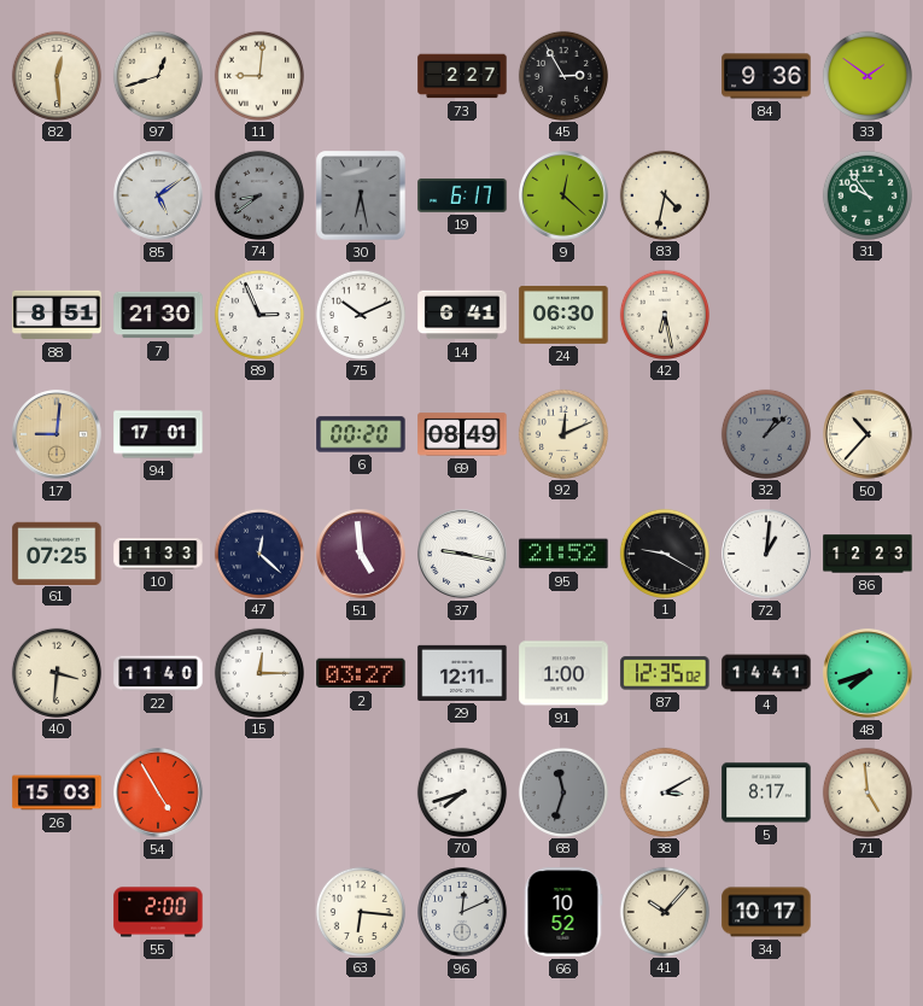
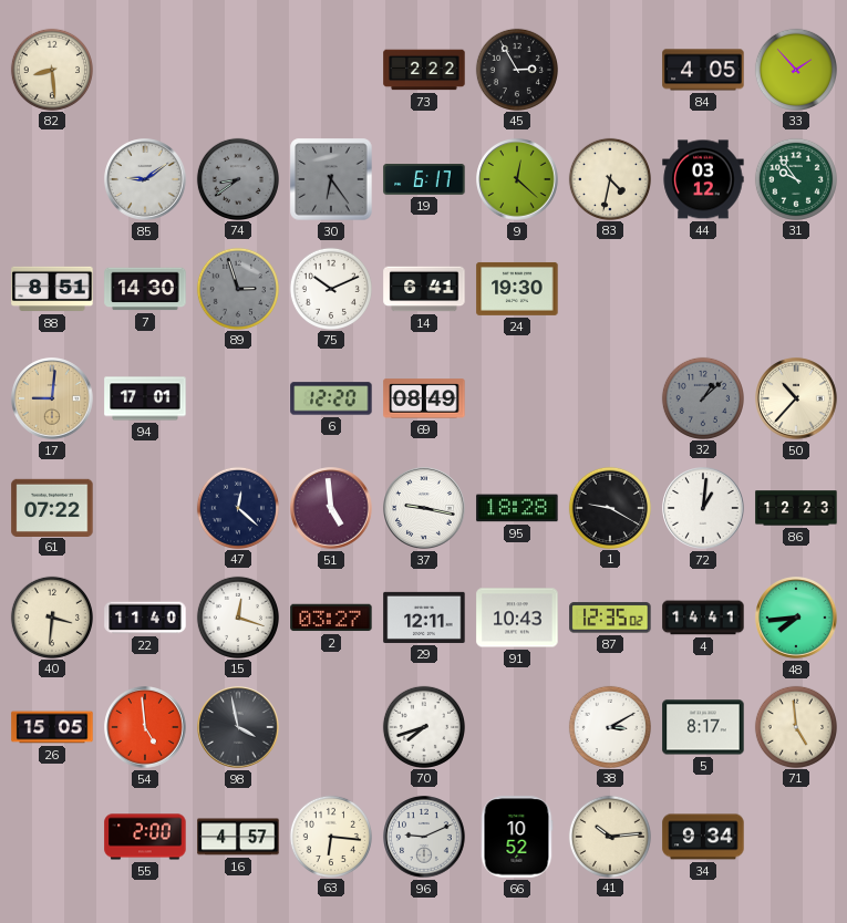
82: 12:29 -> 8:29 (51, 69)
97: 12:42 -> none (157, 75)
11: 9:01 -> none (258, 75)
73: 2:27 -> 2:22 (424, 70)
84: 9:36 -> 4:05 (703, 70)
33: 1:51 -> 1:53 (795, 69)
85: 5:09 -> 9:09 (145, 179)
30: 6:28 -> 6:24 (331, 179)
44: none -> 03:12 (703, 179)
7: 21:30 -> 14:30 (145, 289)
89: 2:56 -> 2:57 (237, 288)
89 dial: white -> grey (237, 288)
24: 06:30 -> 19:30 (517, 289)
42: 6:28 -> none (664, 314)
6: 00:20 -> 12:20 (331, 398)
92: 12:11 -> none (562, 433)
61: 07:25 -> 07:22 (52, 507)
10: 11:33 -> none (158, 554)
95: 21:52 -> 18:28 (517, 508)
15: 12:15 -> 12:18 (237, 616)
91: 1:00 -> 10:43 (517, 618)
48: 7:42 -> 7:44 (796, 618)
26: 15:03 -> 15:05 (52, 727)
54: 4:55 -> 4:59 (145, 727)
98: none -> 3:58 (238, 727)
68: 11:33 -> none (562, 791)
16: none -> 4:57 (238, 837)
96: 12:11 -> 9:11 (424, 837)
41: 10:07 -> 10:14 (609, 836)
34: 10:17 -> 9:34 (703, 837)
